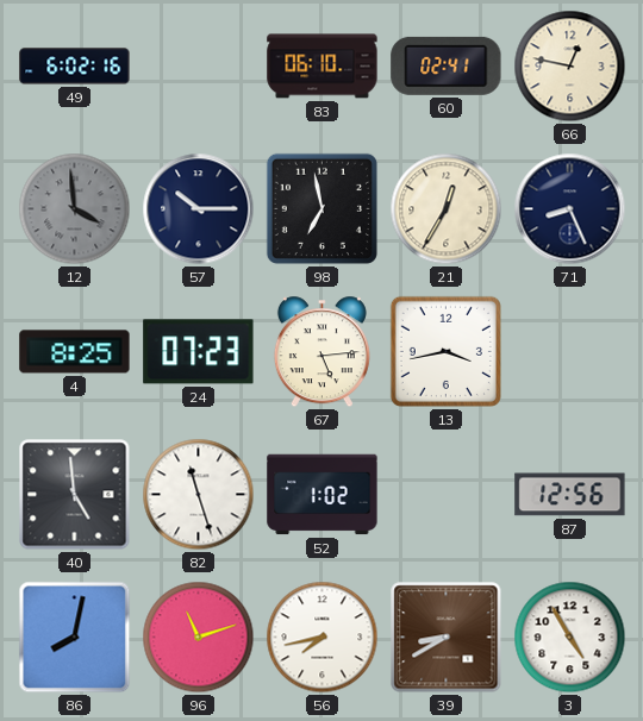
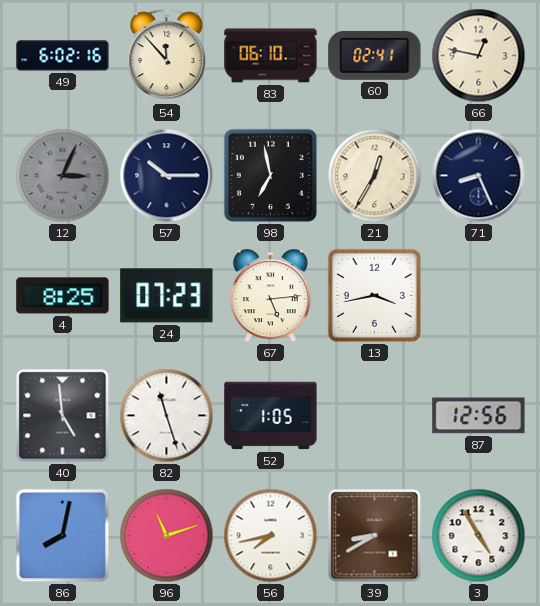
54: none -> 11:53 (167, 55)
12: 3:59 -> 3:04 (63, 176)
52: 1:02 -> 1:05 (271, 416)
